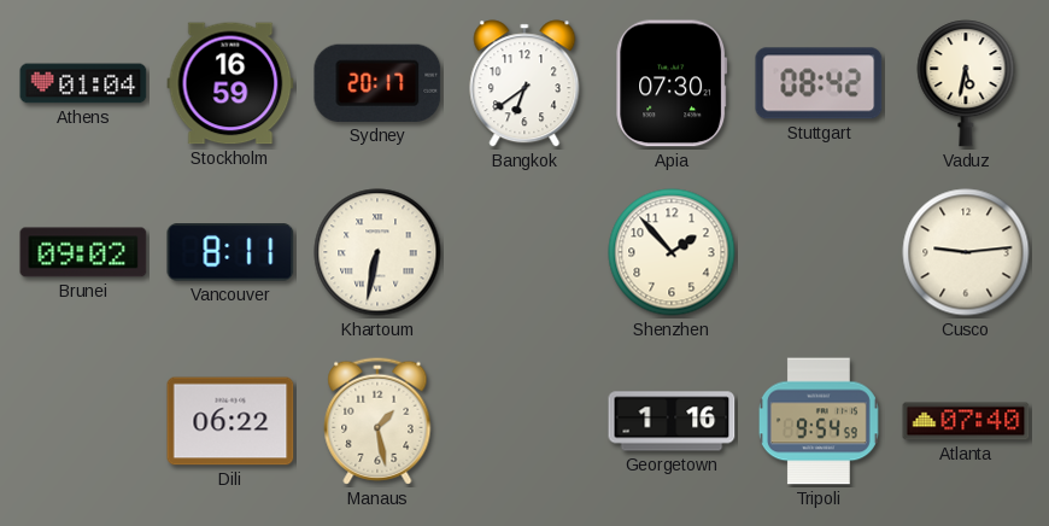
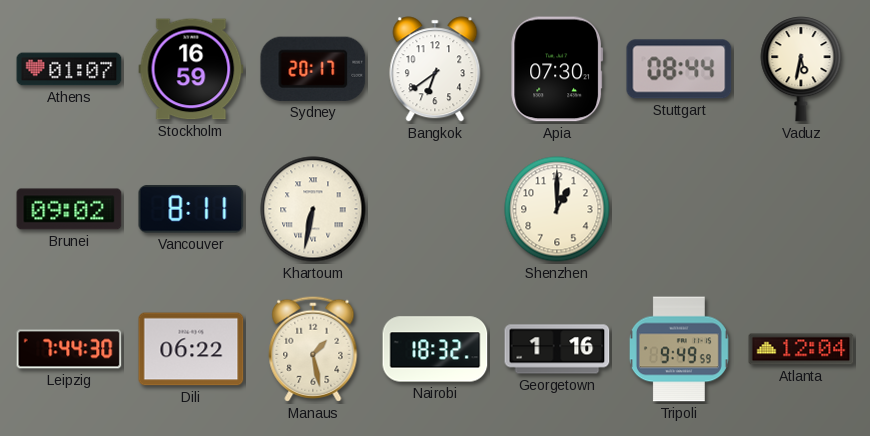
Athens: 01:04 -> 01:07 (69, 69)
Stuttgart: 08:42 -> 08:44 (679, 69)
Shenzhen: 1:53 -> 1:00 (557, 209)
Cusco: 9:14 -> none (966, 252)
Leipzig: none -> 7:44 (69, 349)
Nairobi: none -> 18:32 (435, 349)
Tripoli: 9:54 -> 9:49 (679, 349)
Atlanta: 07:40 -> 12:04 (801, 349)
